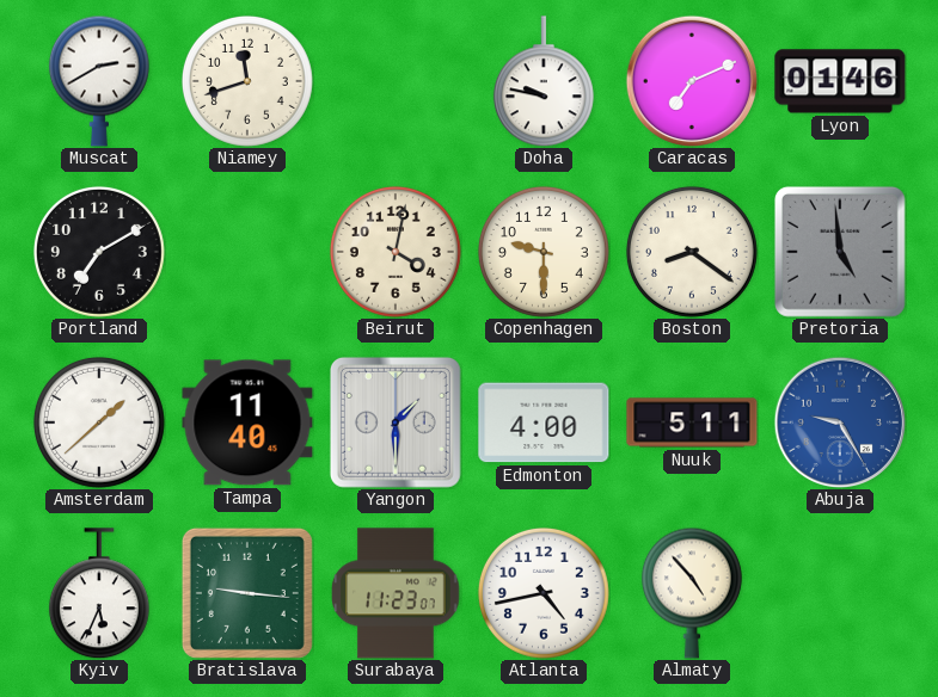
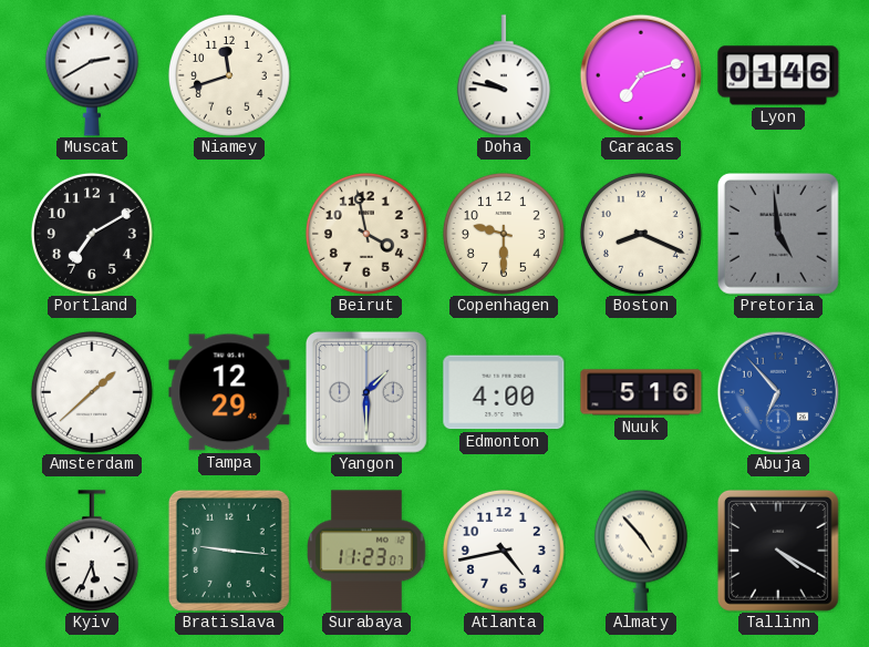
Caracas: 7:11 -> 7:12 (641, 75)
Beirut: 4:02 -> 3:58 (366, 234)
Boston: 8:21 -> 8:19 (641, 234)
Tampa: 11:40 -> 12:29 (229, 392)
Nuuk: 5:11 -> 5:16 (641, 392)
Abuja: 9:25 -> 6:53 (778, 392)
Tallinn: none -> 4:20 (778, 551)
